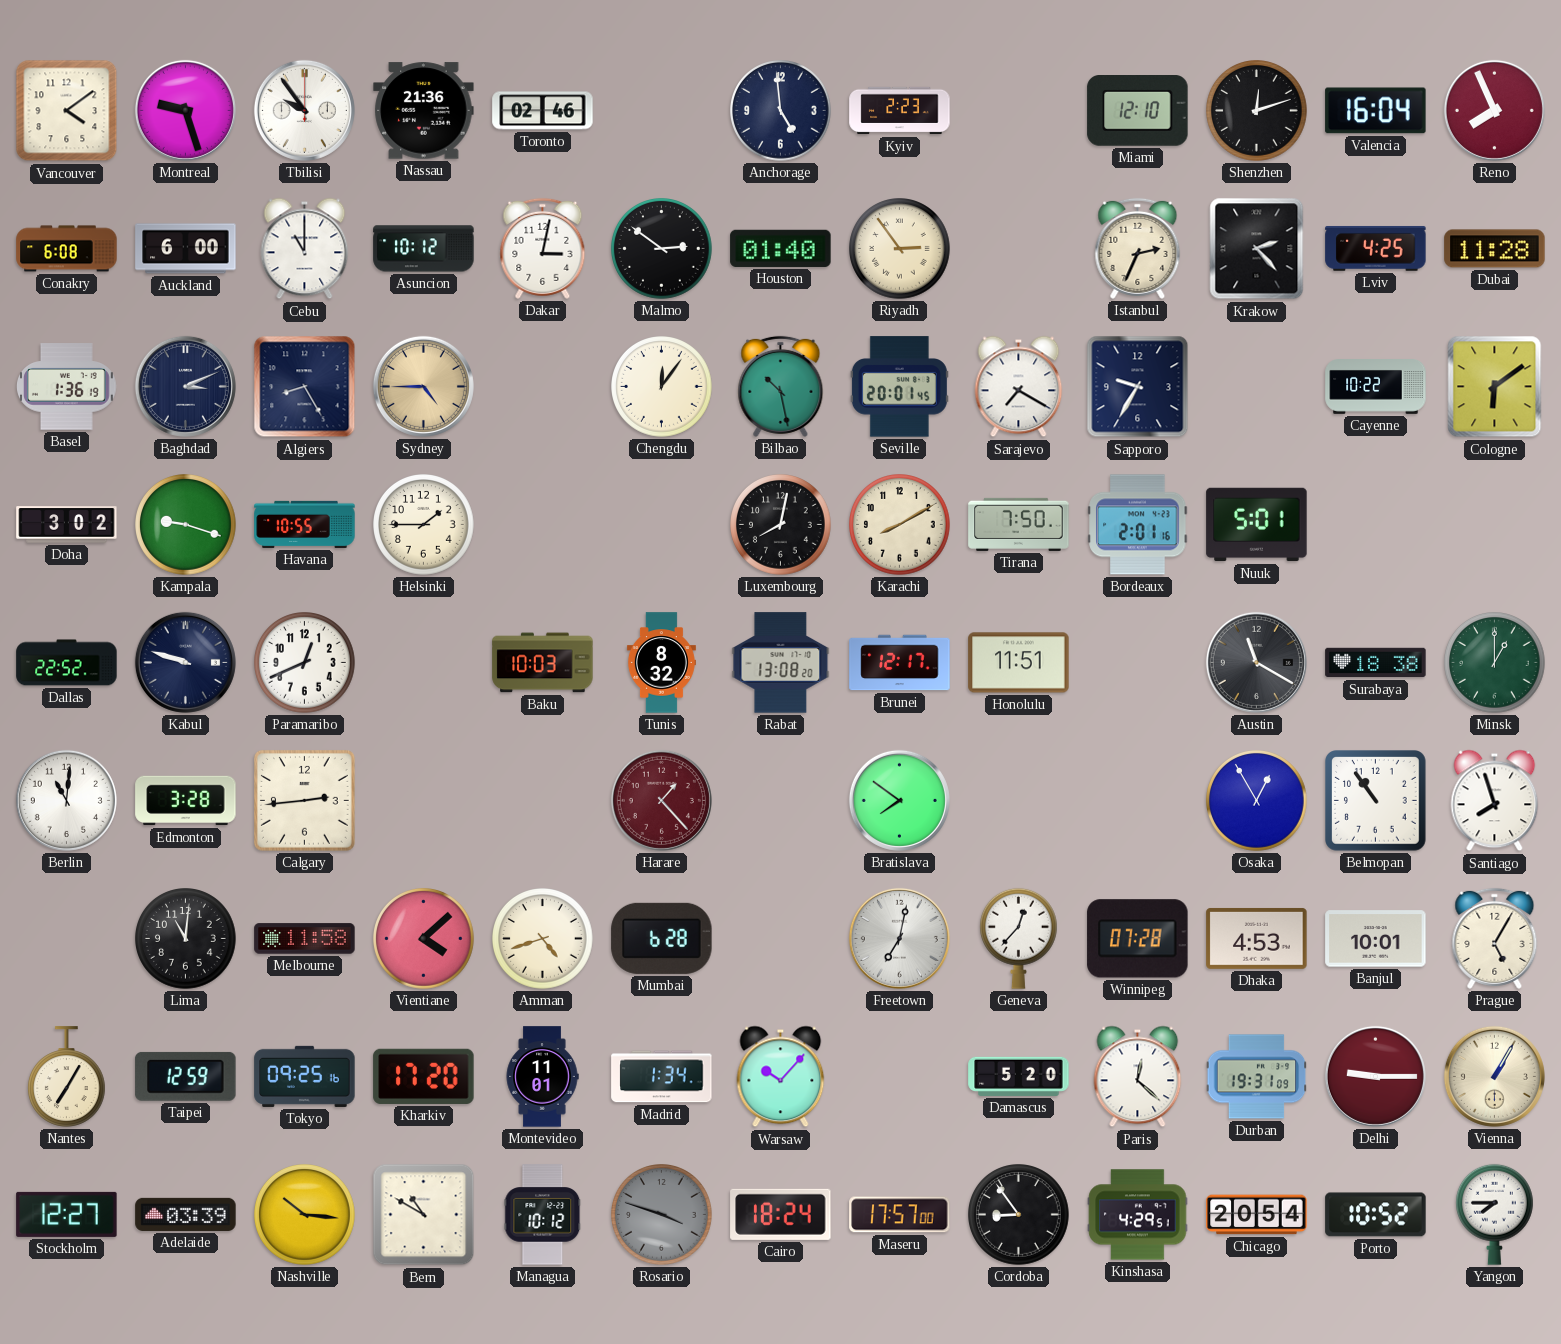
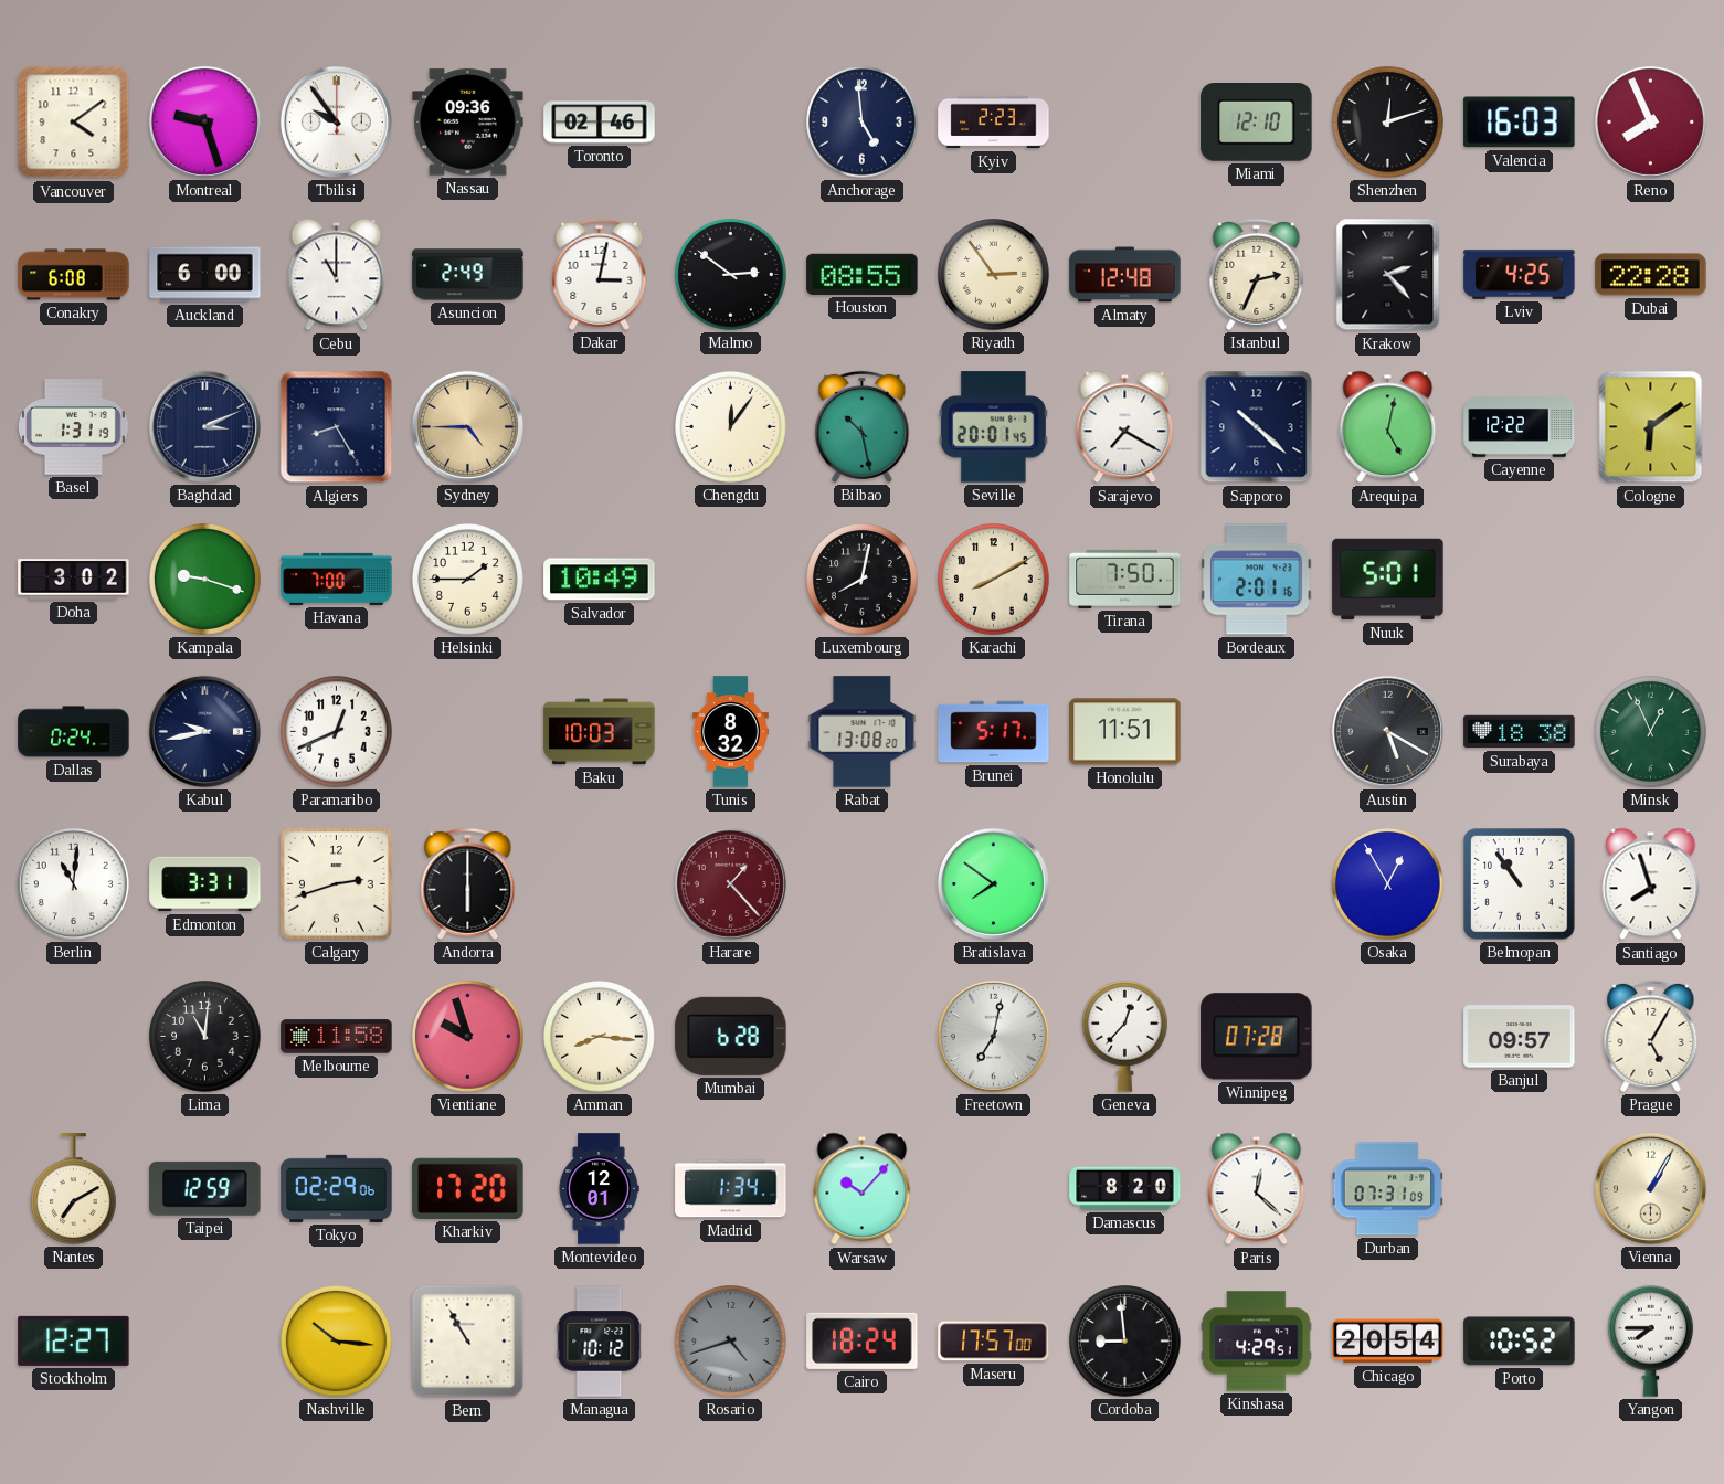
Nassau: 21:36 -> 09:36 (468, 123)
Valencia: 16:04 -> 16:03 (1520, 123)
Asuncion: 10:12 -> 2:49 (468, 275)
Houston: 01:40 -> 08:55 (863, 274)
Almaty: none -> 12:48 (1125, 275)
Dubai: 11:28 -> 22:28 (1651, 275)
Basel: 1:36 -> 1:31 (74, 427)
Sapporo: 9:35 -> 10:22 (1257, 427)
Arequipa: none -> 5:02 (1388, 427)
Cayenne: 10:22 -> 12:22 (1520, 427)
Havana: 10:55 -> 7:00 (337, 579)
Salvador: none -> 10:49 (600, 580)
Dallas: 22:52 -> 0:24 (74, 732)
Kabul: 9:48 -> 9:43 (204, 731)
Brunei: 12:17 -> 5:17 (994, 732)
Austin: 11:20 -> 5:20 (1387, 731)
Minsk: 1:00 -> 12:56 (1651, 732)
Edmonton: 3:28 -> 3:31 (205, 884)
Calgary: 2:44 -> 2:42 (336, 883)
Andorra: none -> 6:00 (468, 883)
Vientiane: 4:08 -> 9:57 (468, 1037)
Amman: 4:42 -> 8:16 (600, 1037)
Dhaka: 4:53 -> none (1257, 938)
Banjul: 10:01 -> 09:57 (1520, 1037)
Nantes: 7:05 -> 7:10 (73, 1189)
Tokyo: 09:25 -> 02:29 (337, 1188)
Montevideo: 11:01 -> 12:01 (599, 1189)
Damascus: 5:20 -> 8:20 (1125, 1188)
Durban: 19:31 -> 07:31 (1388, 1189)
Delhi: 9:15 -> none (1375, 1076)
Adelaide: 03:39 -> none (186, 1214)
Bern: 10:50 -> 10:55 (468, 1342)
Rosario: 3:48 -> 4:42 (731, 1342)
Cordoba: 8:54 -> 8:59 (1125, 1342)
